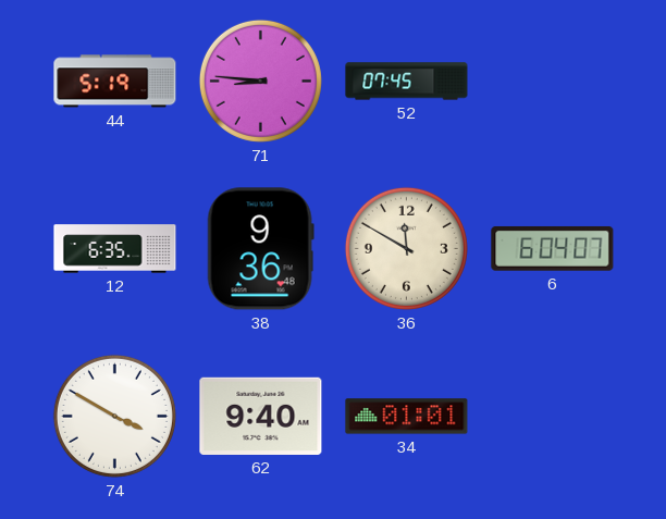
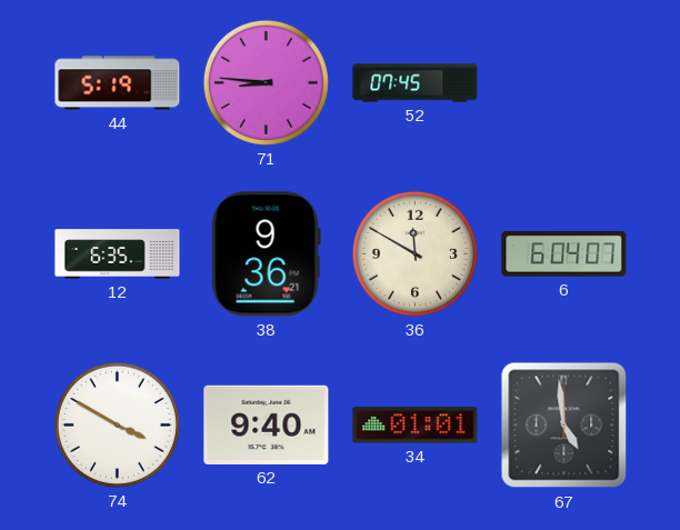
38: 9:36:48 -> 9:36:21 (266, 254)
67: none -> 4:59 (564, 426)
